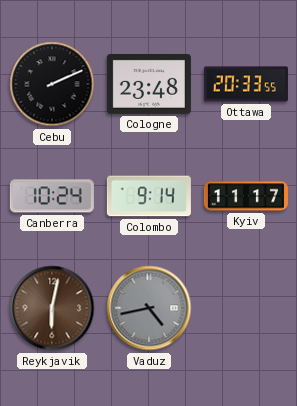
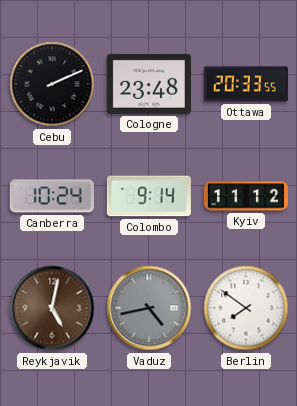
Kyiv: 11:17 -> 11:12 (246, 196)
Reykjavik: 6:02 -> 5:02 (52, 308)
Berlin: none -> 7:51 (246, 308)
